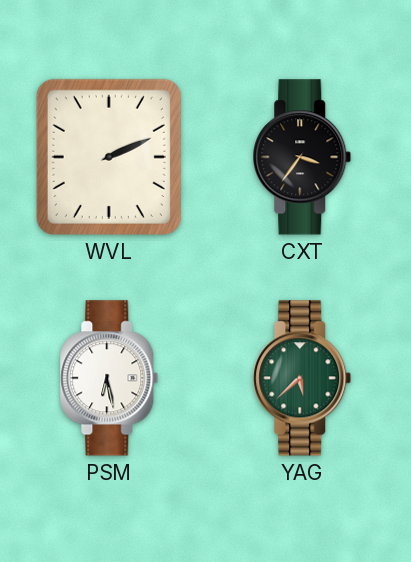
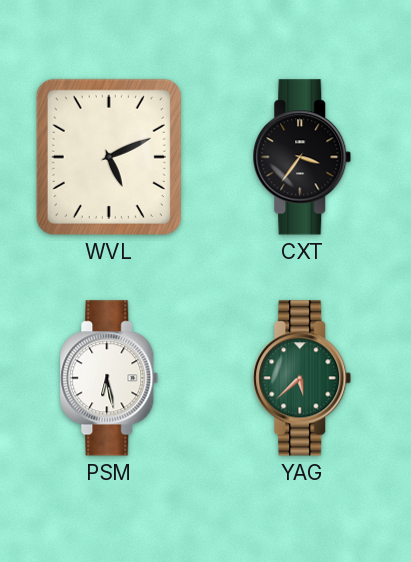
WVL: 2:11 -> 5:11 (109, 157)
